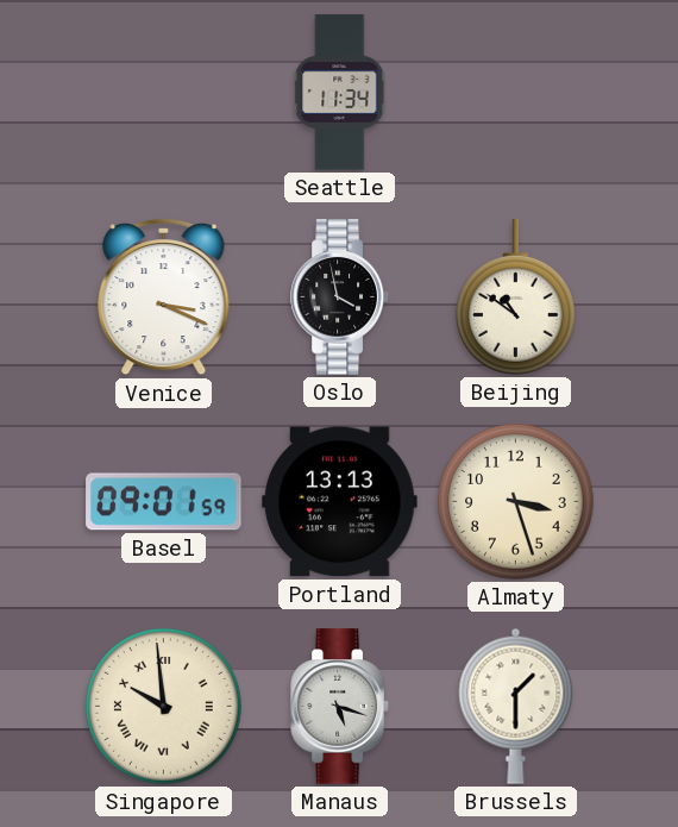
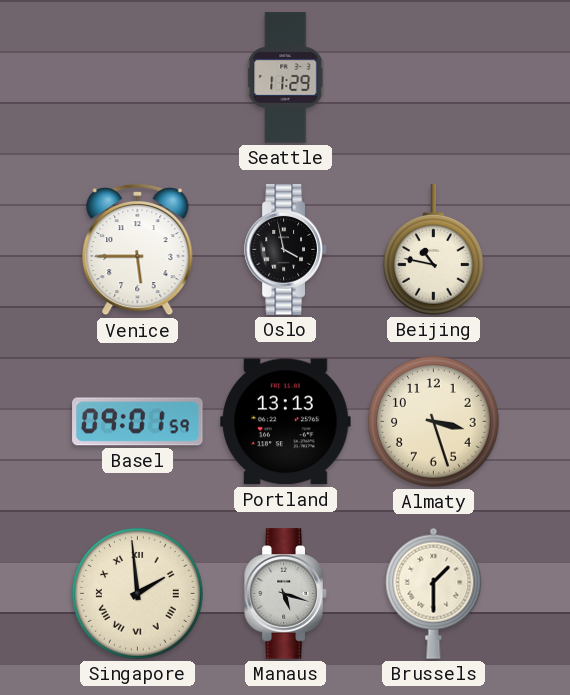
Seattle: 11:34 -> 11:29 (286, 78)
Venice: 3:19 -> 5:45 (138, 250)
Beijing: 10:51 -> 10:47 (433, 250)
Singapore: 9:59 -> 1:59 (138, 594)
